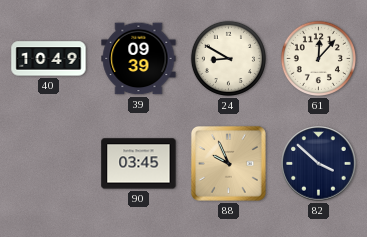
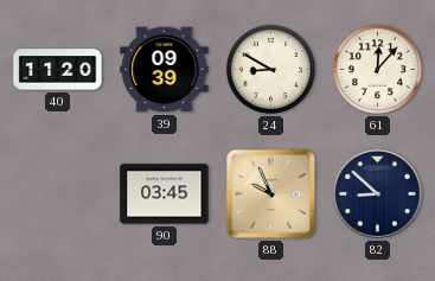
40: 10:49 -> 11:20 (58, 70)
82: 3:52 -> 8:52 (378, 194)
